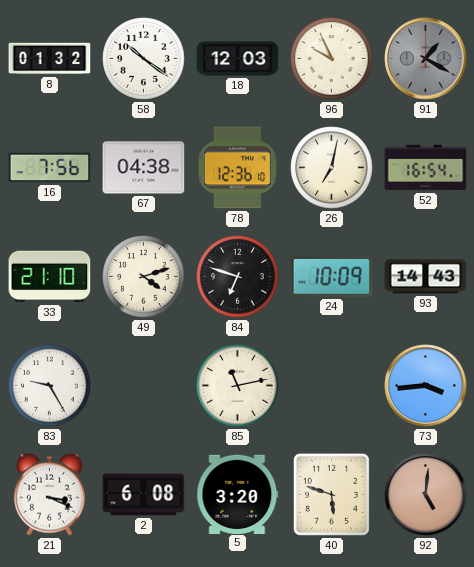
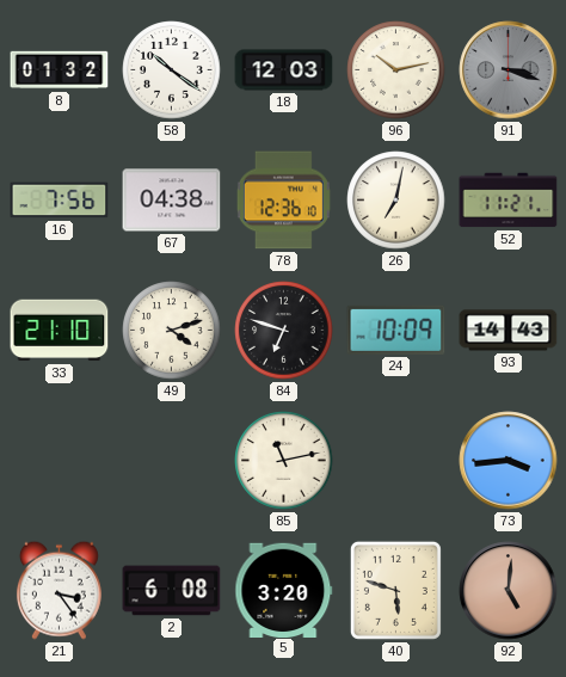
96: 9:56 -> 10:13 (396, 70)
91: 1:20 -> 3:18 (509, 70)
52: 16:54 -> 11:21 (509, 201)
83: 9:25 -> none (50, 386)
21: 3:19 -> 3:24 (59, 590)
